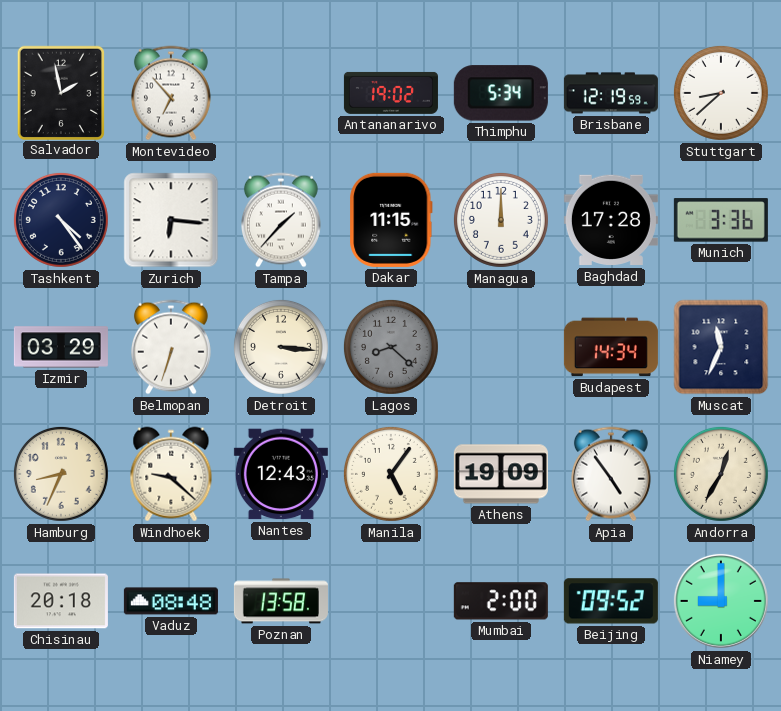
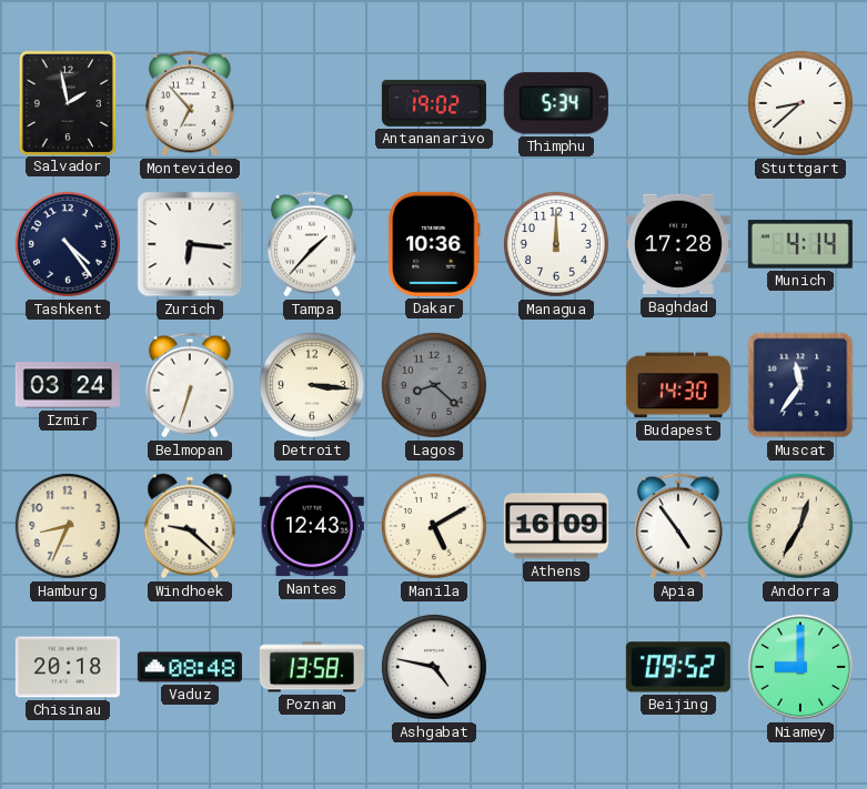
Brisbane: 12:19 -> none (611, 93)
Dakar: 11:15 -> 10:36 (434, 244)
Munich: 3:36 -> 4:14 (800, 244)
Izmir: 03:29 -> 03:24 (68, 385)
Budapest: 14:34 -> 14:30 (678, 385)
Muscat: 11:34 -> 11:36 (800, 385)
Manila: 5:06 -> 5:10 (434, 526)
Athens: 19:09 -> 16:09 (556, 526)
Ashgabat: none -> 4:47 (434, 667)
Mumbai: 2:00 -> none (501, 601)
